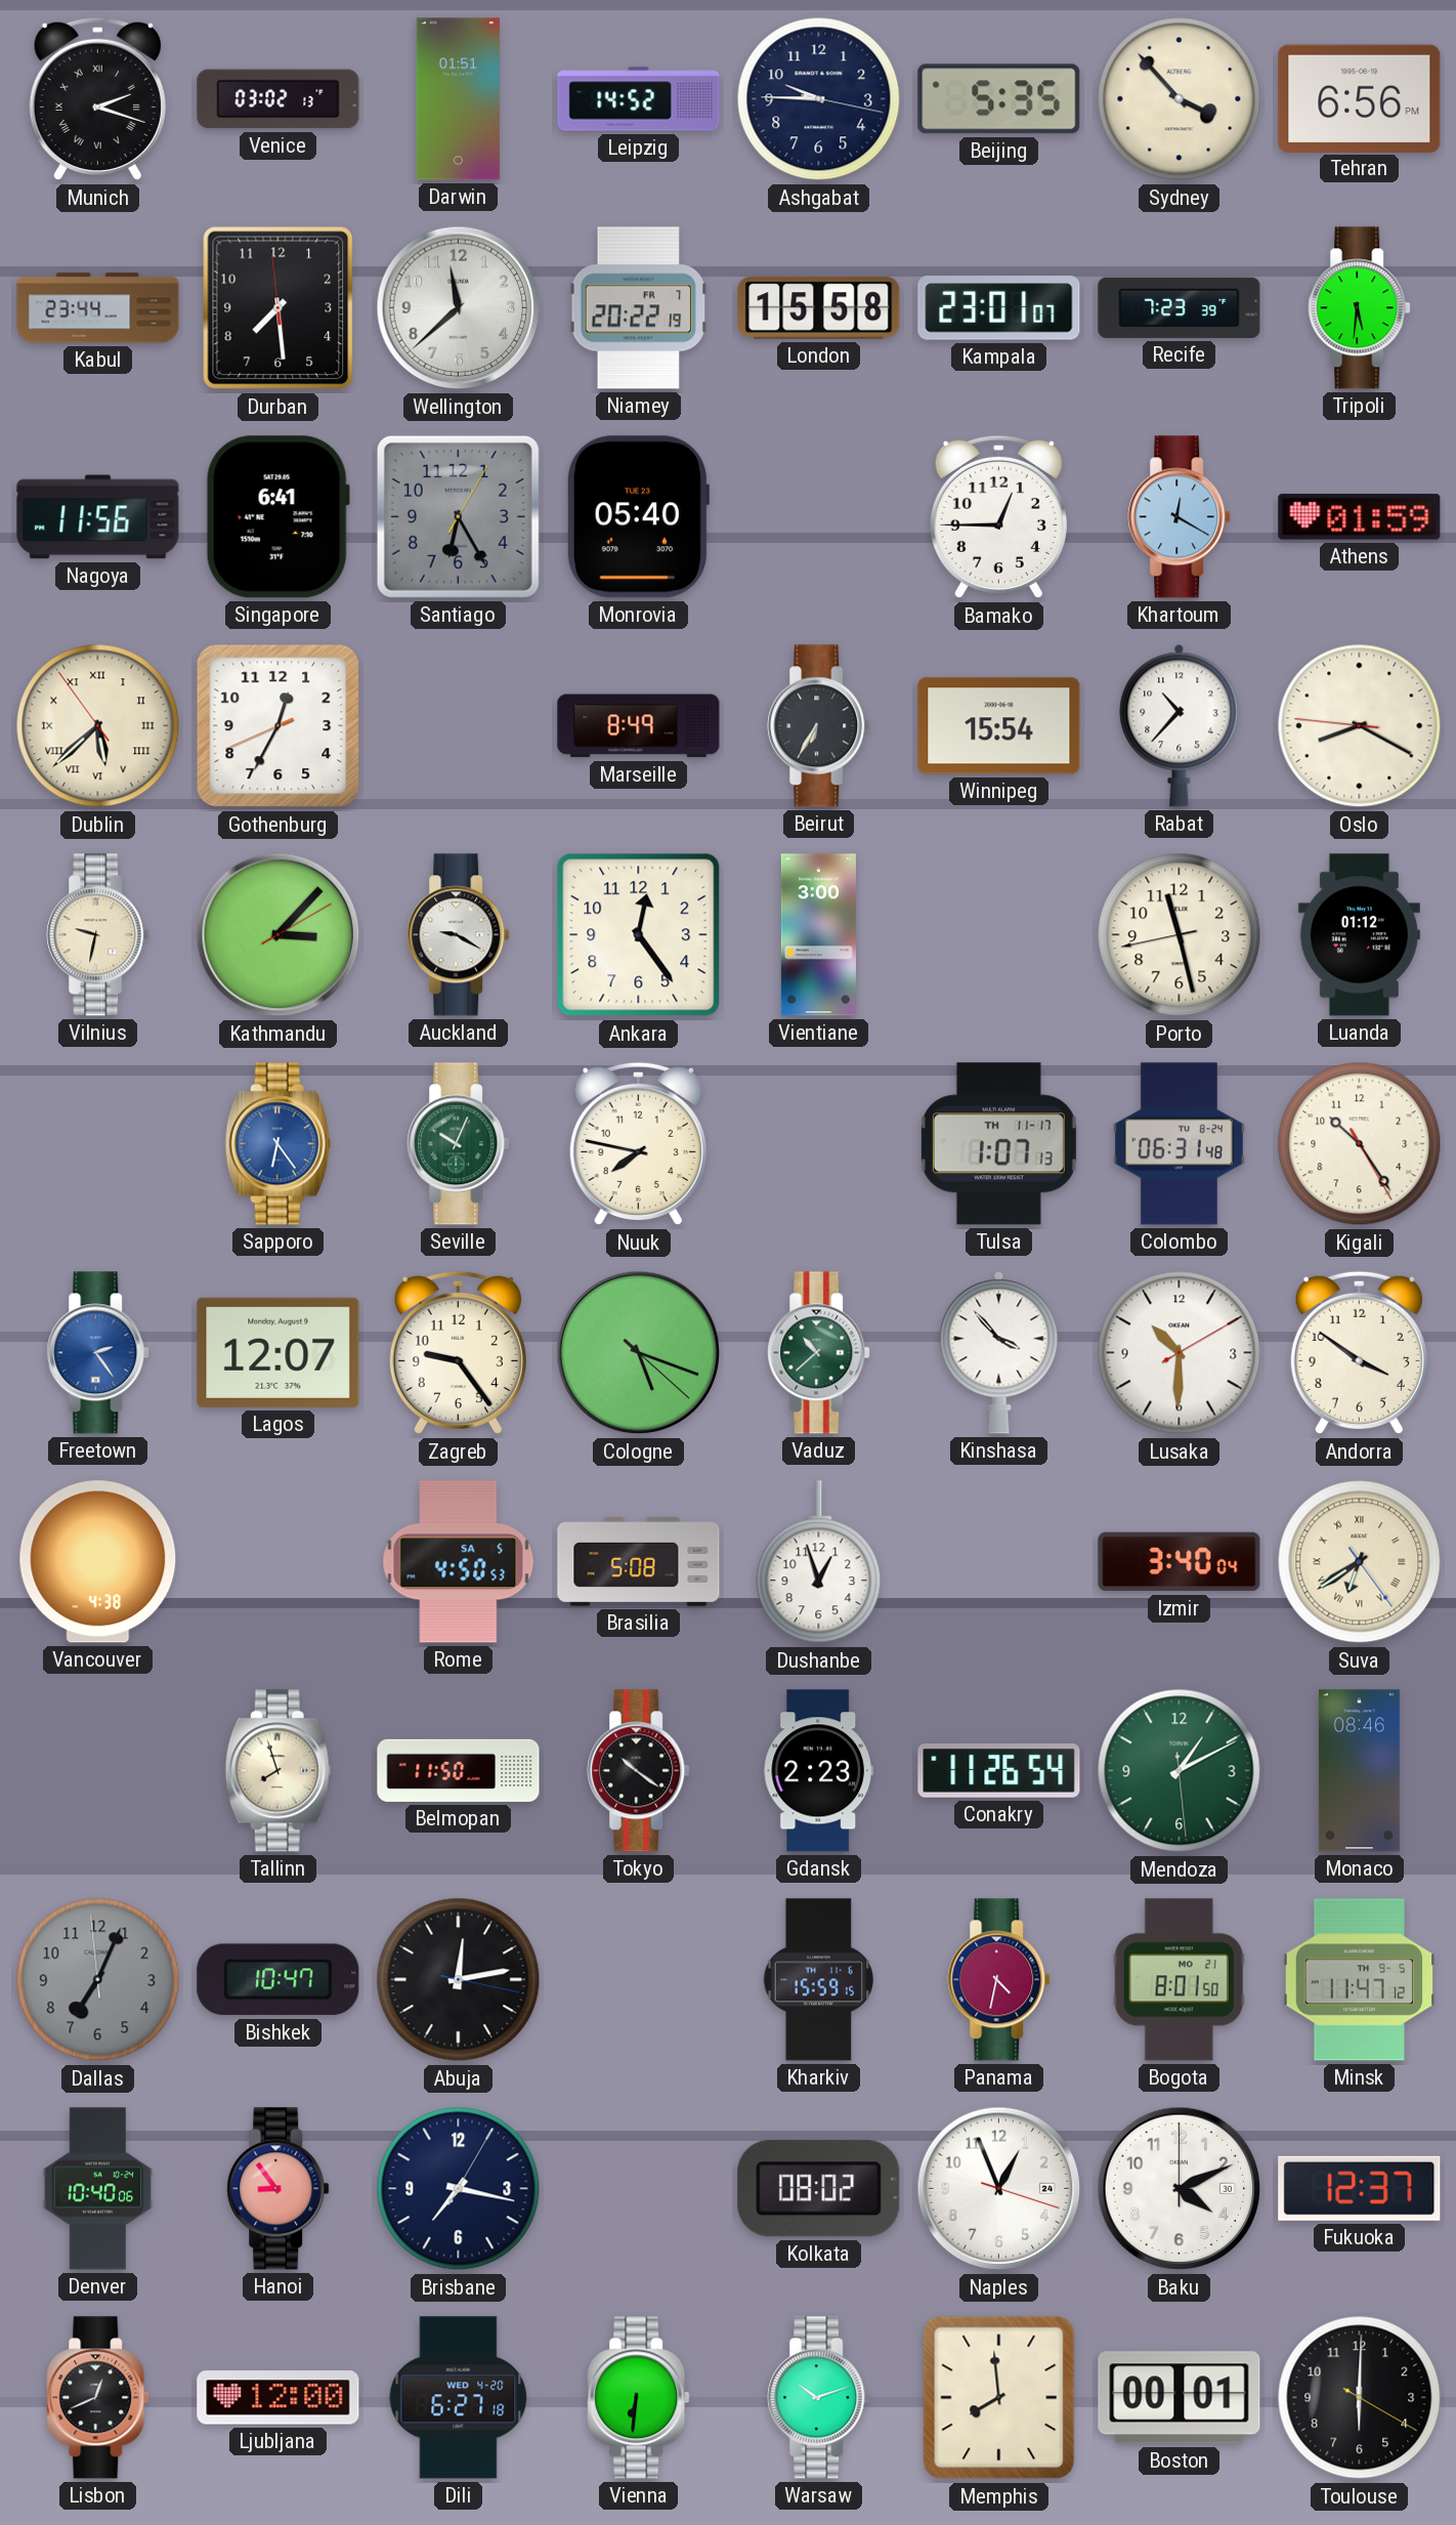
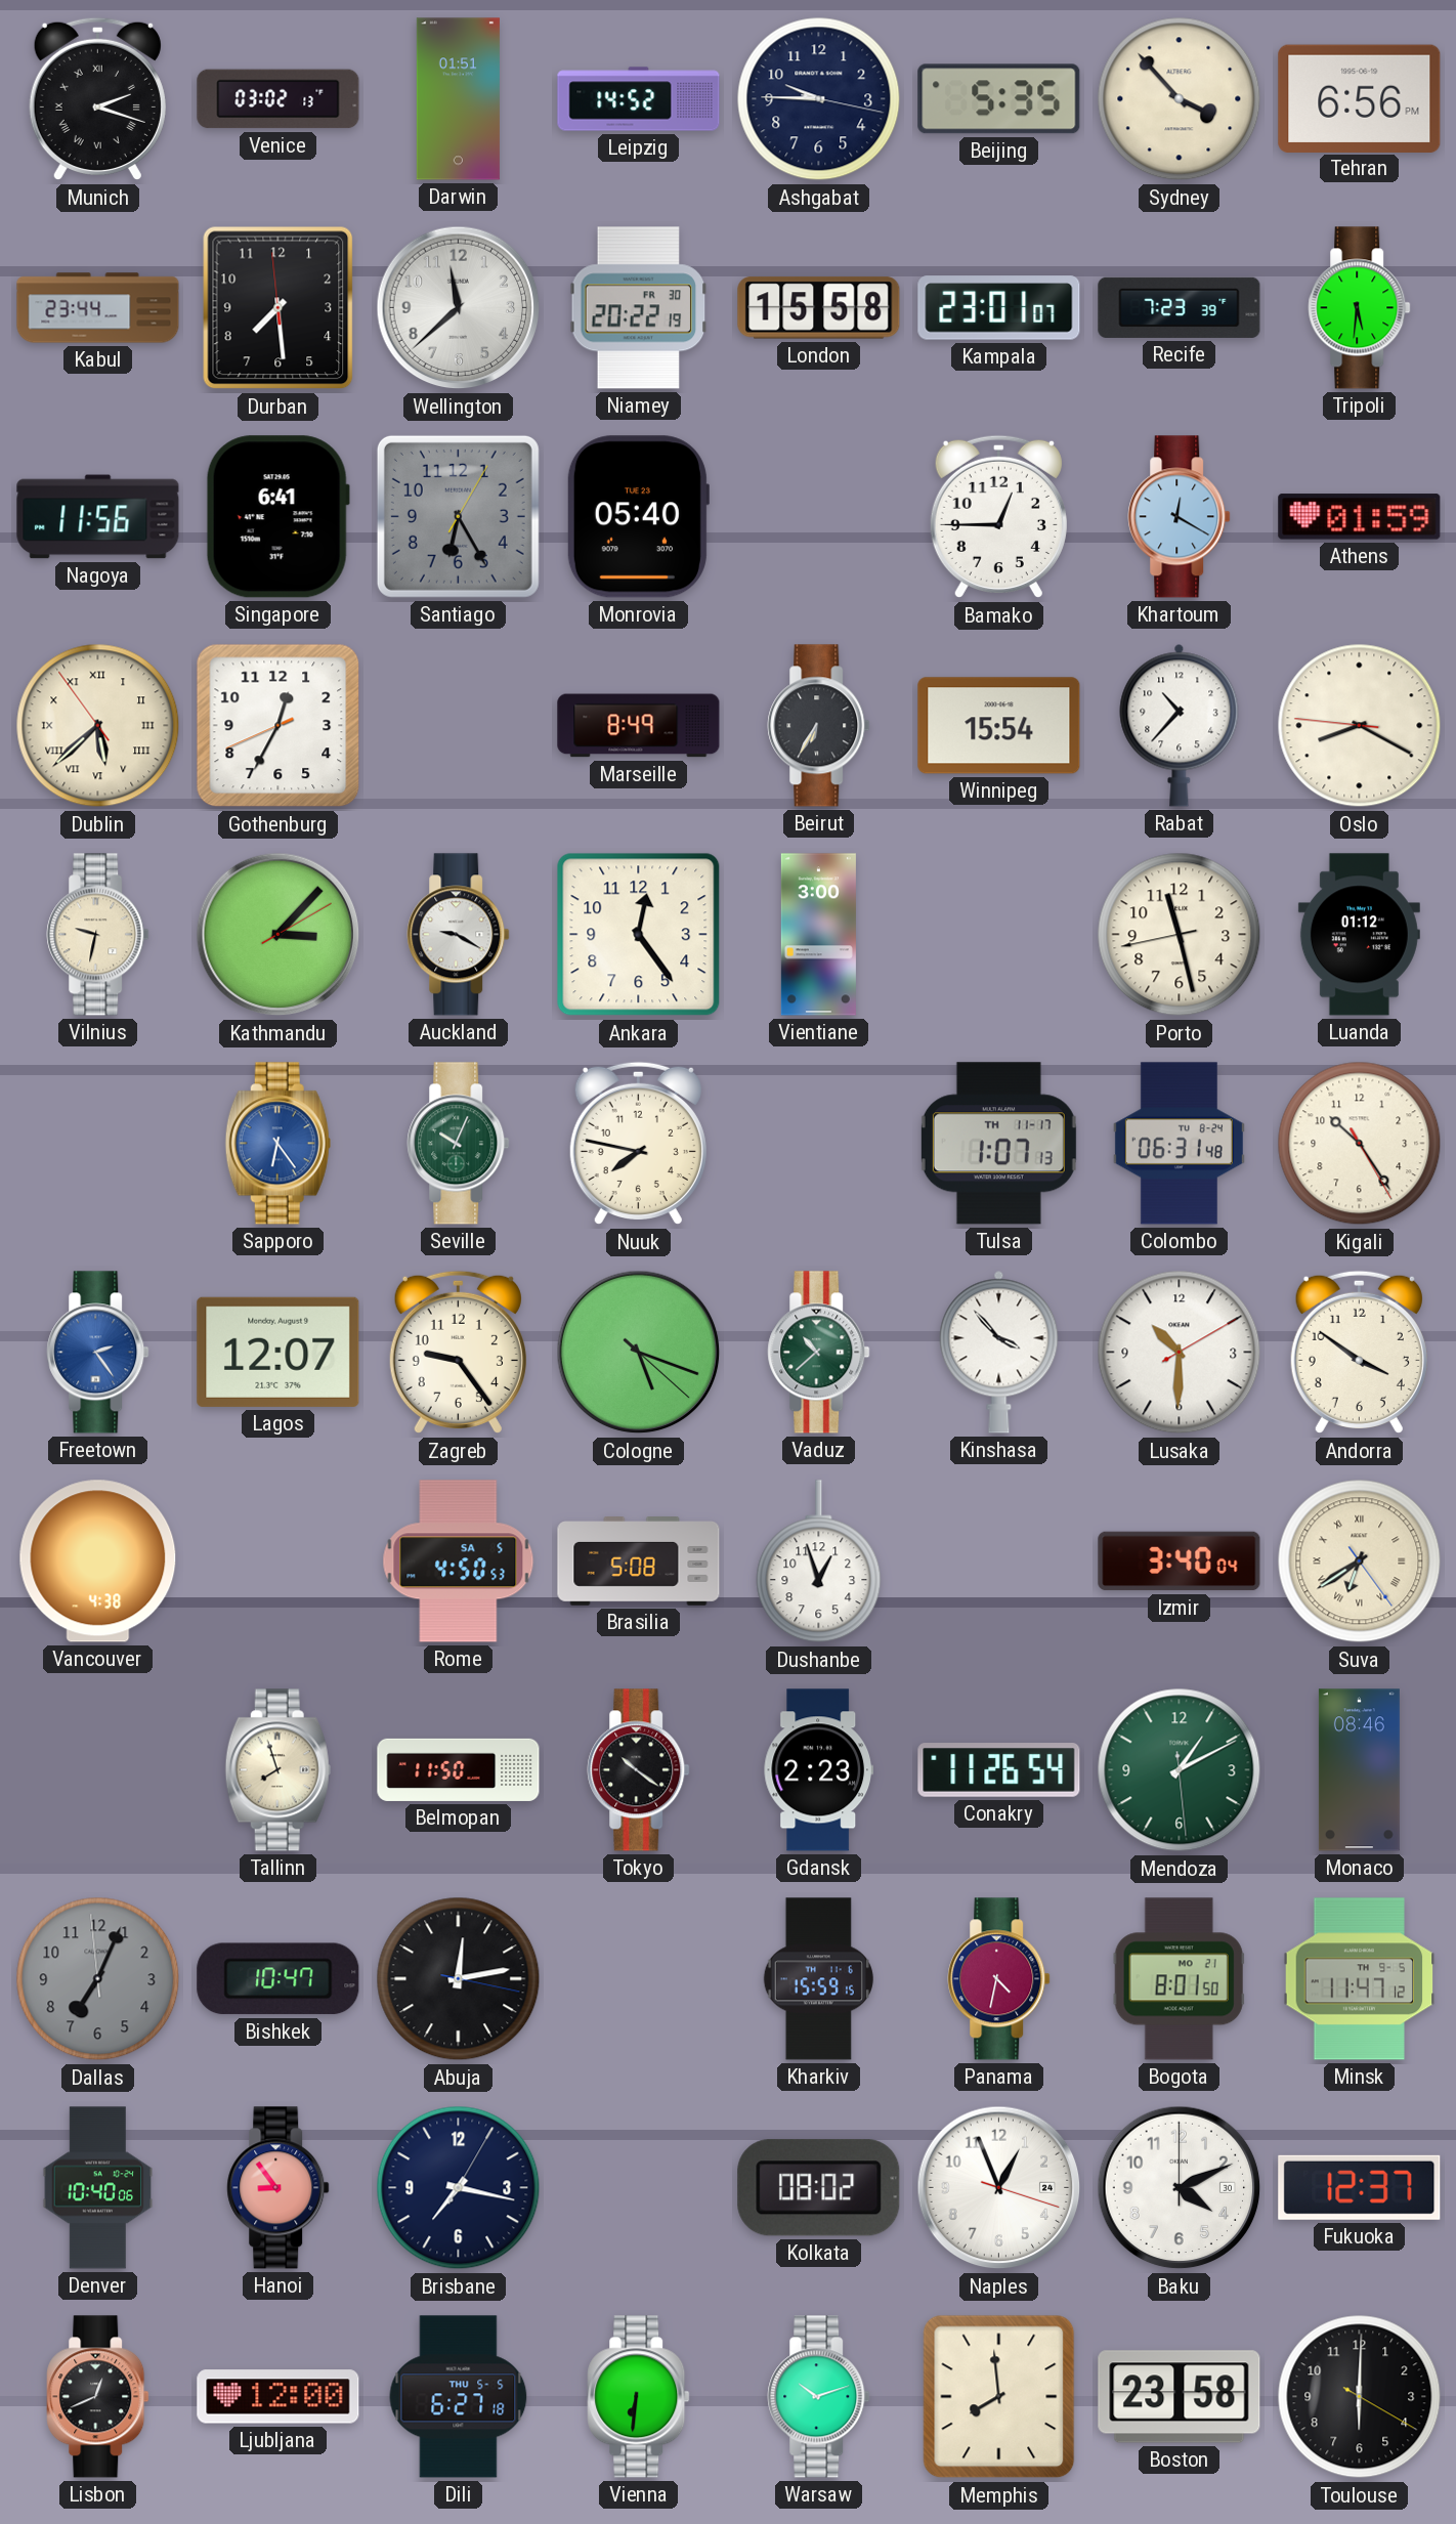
Niamey date: FR 7 -> FR 30 (639, 308)
Dili date: WED 4-20 -> THU 5-5 (459, 2397)
Boston: 00:01 -> 23:58 (1180, 2397)
